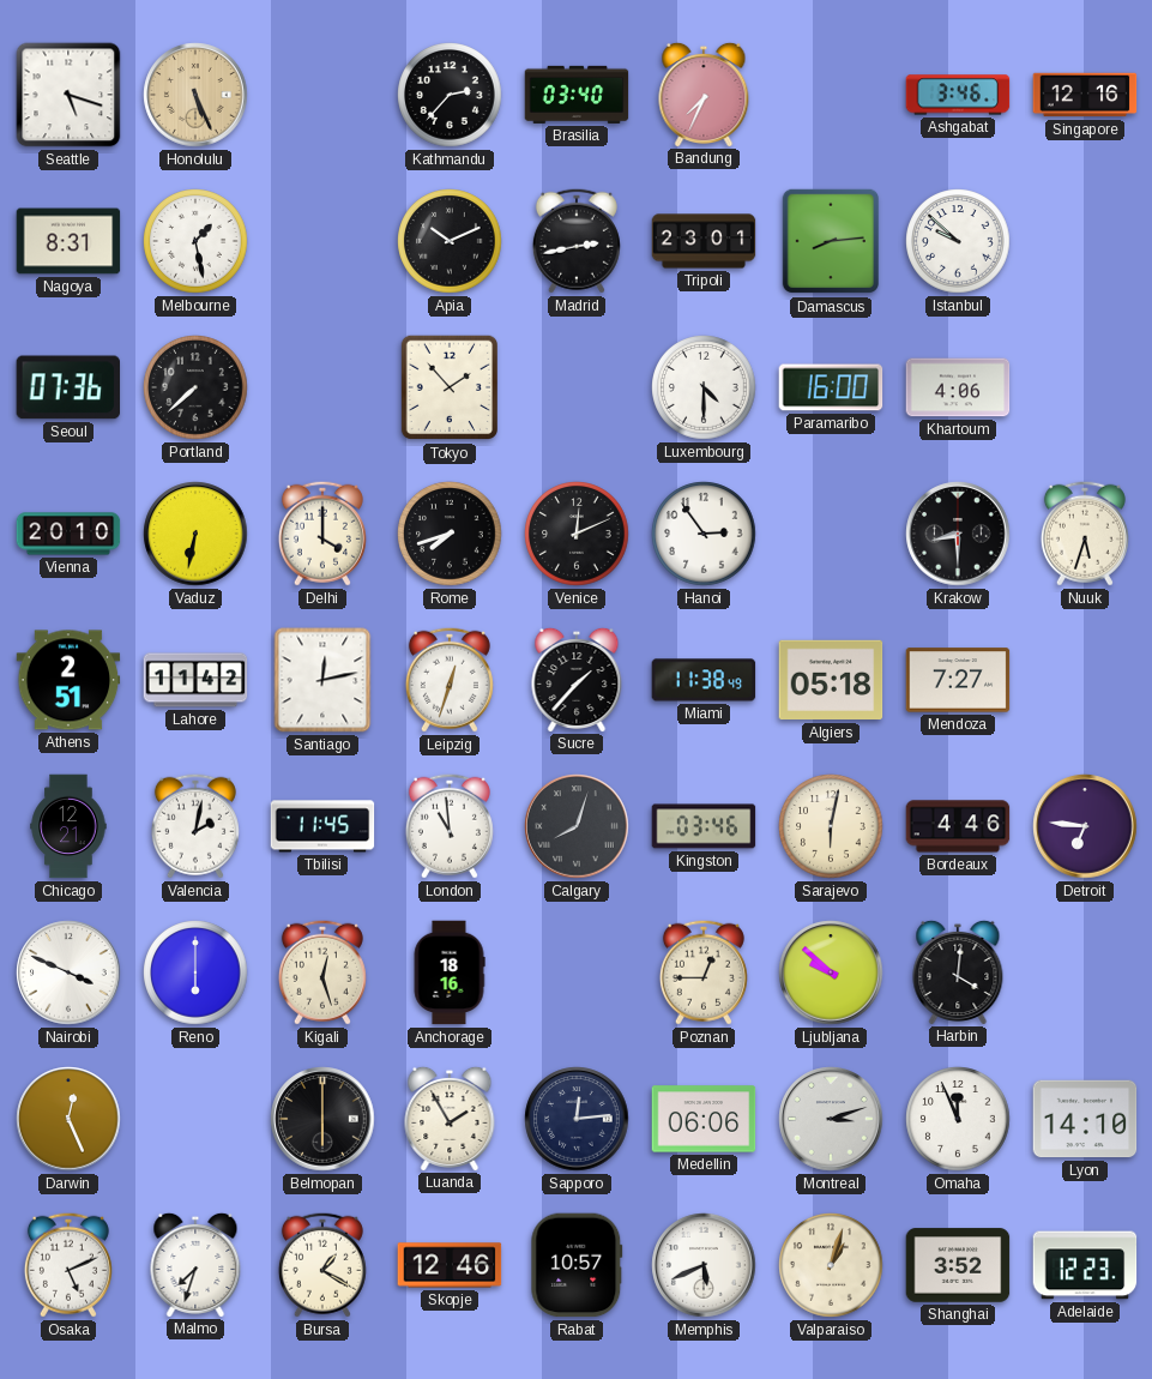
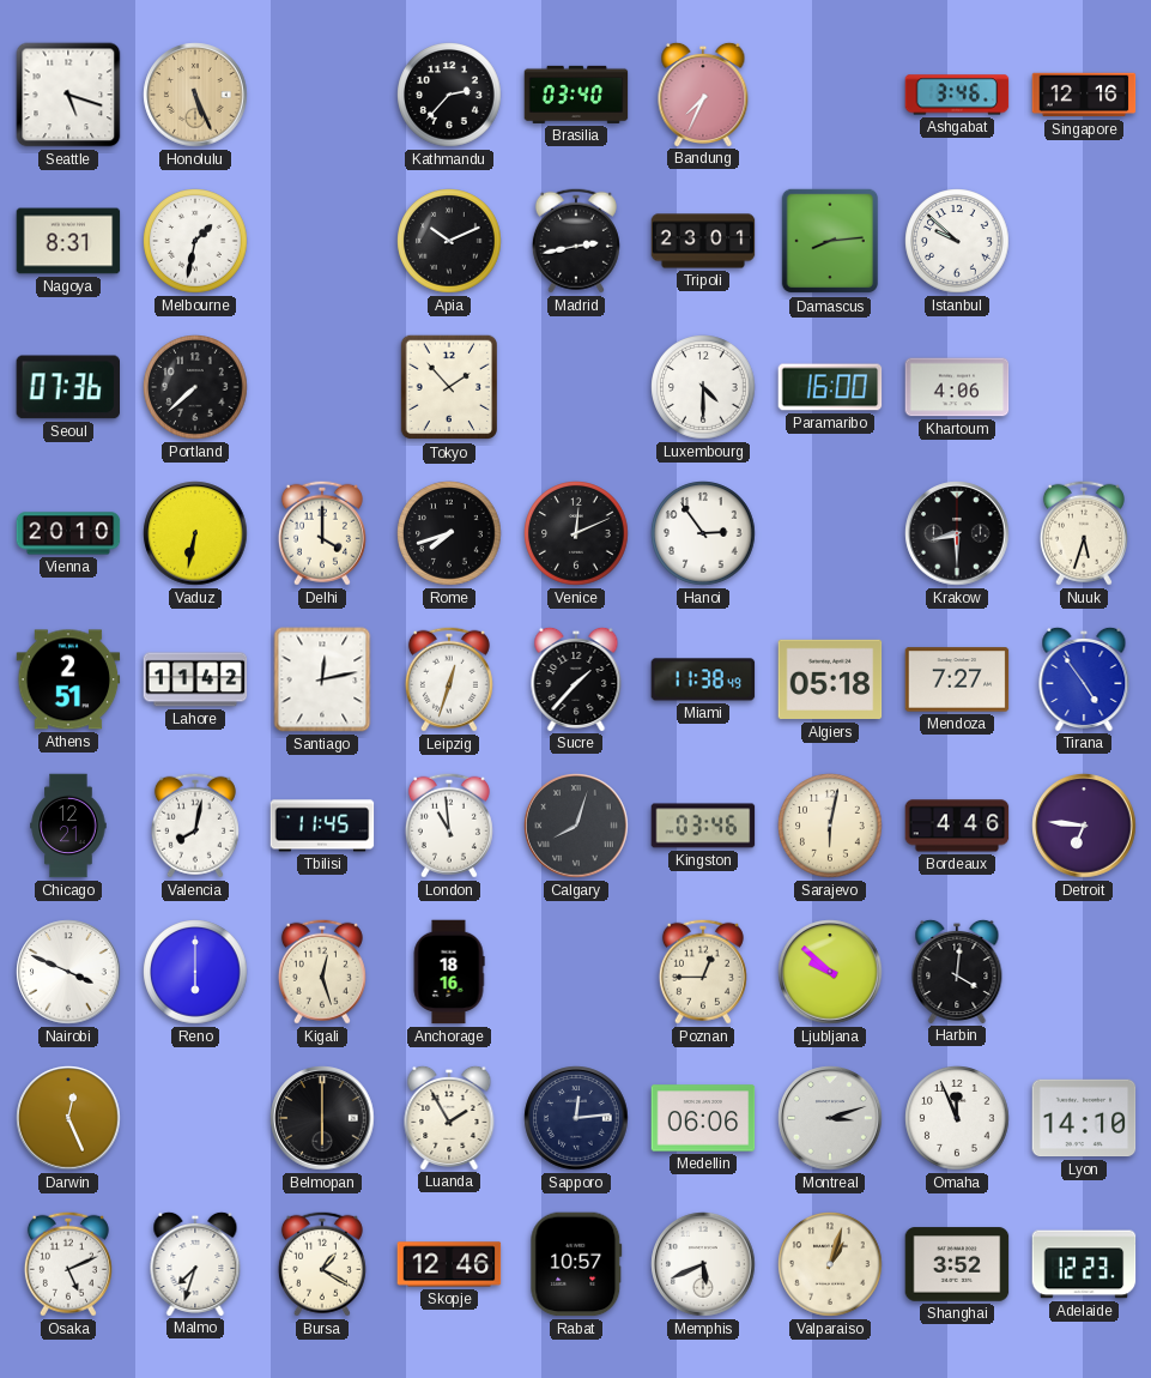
Melbourne: 1:28 -> 1:32 (195, 241)
Tirana: none -> 4:54 (1084, 678)
Valencia: 2:02 -> 8:02 (195, 826)
